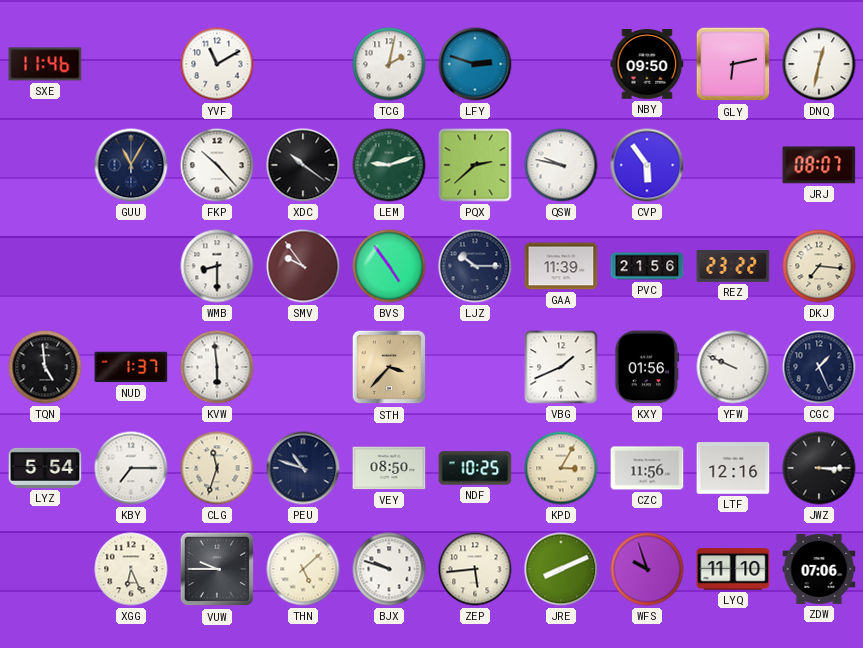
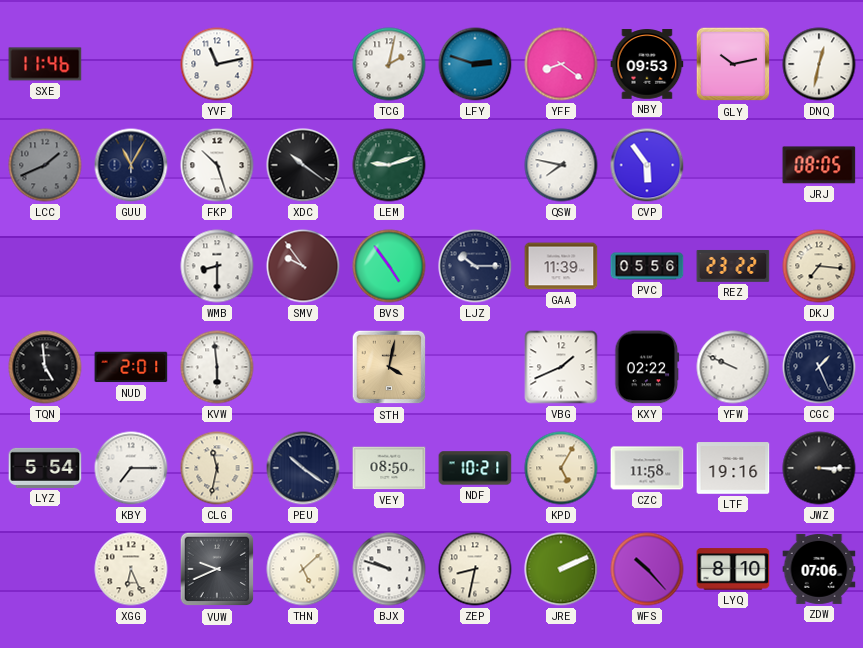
YVF: 11:10 -> 11:13 (217, 64)
YFF: none -> 8:21 (561, 64)
NBY: 09:50 -> 09:53 (647, 64)
GLY: 6:13 -> 10:13 (733, 64)
LCC: none -> 1:41 (45, 165)
FKP: 10:23 -> 10:27 (217, 165)
PQX: 2:38 -> none (475, 165)
QSW: 9:47 -> 7:47 (561, 165)
JRJ: 08:07 -> 08:05 (819, 165)
PVC: 21:56 -> 05:56 (647, 266)
NUD: 1:37 -> 2:01 (131, 367)
STH: 3:37 -> 4:02 (389, 367)
KXY: 01:56 -> 02:22 (647, 367)
CLG: 11:33 -> 11:32 (217, 468)
PEU: 10:48 -> 10:21 (303, 468)
NDF: 10:25 -> 10:21 (475, 468)
KPD: 3:05 -> 5:05 (561, 468)
CZC: 11:56 -> 11:58 (647, 468)
LTF: 12:16 -> 19:16 (733, 468)
VUW: 9:45 -> 9:41 (217, 569)
ZEP: 5:44 -> 8:32 (475, 569)
JRE: 8:11 -> 2:11 (561, 569)
WFS: 9:57 -> 10:23 (647, 569)
LYQ: 11:10 -> 8:10 (733, 569)
